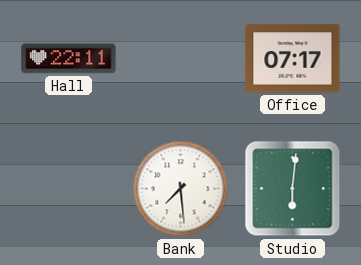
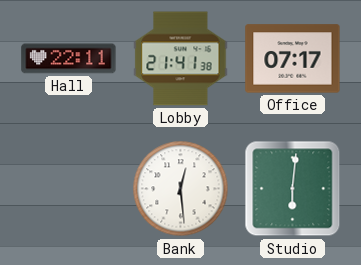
Lobby: none -> 21:41 (181, 59)
Bank: 7:29 -> 12:29 (181, 189)
